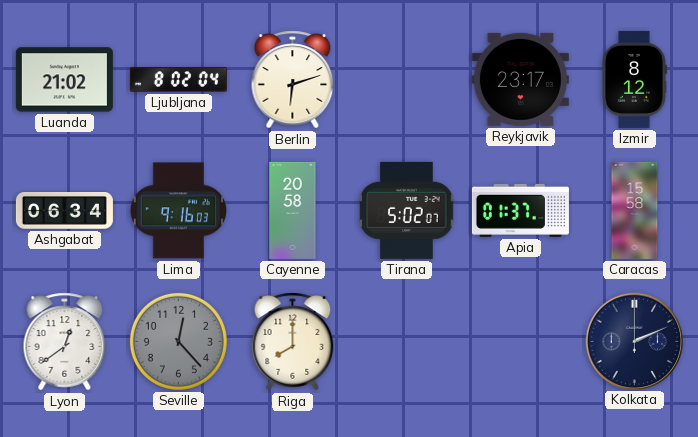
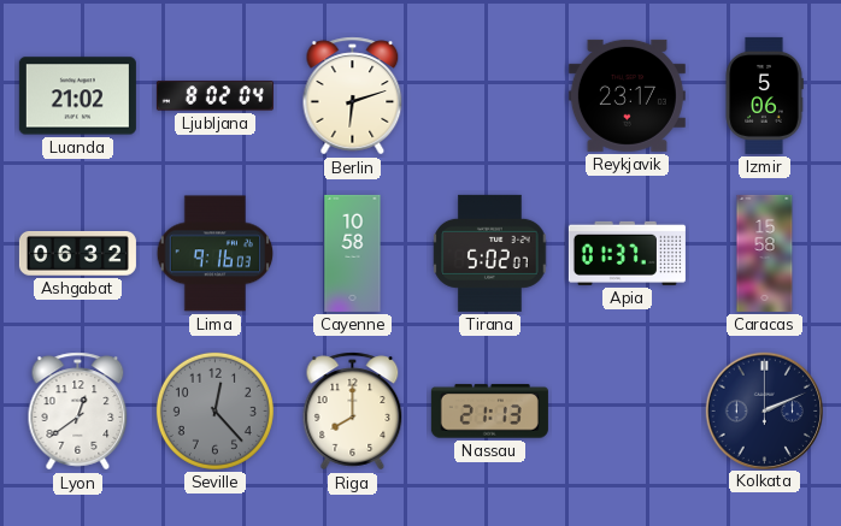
Izmir: 8:12 -> 5:06 (764, 95)
Ashgabat: 06:34 -> 06:32 (77, 254)
Cayenne: 20:58 -> 10:58 (353, 253)
Nassau: none -> 21:13 (489, 412)
